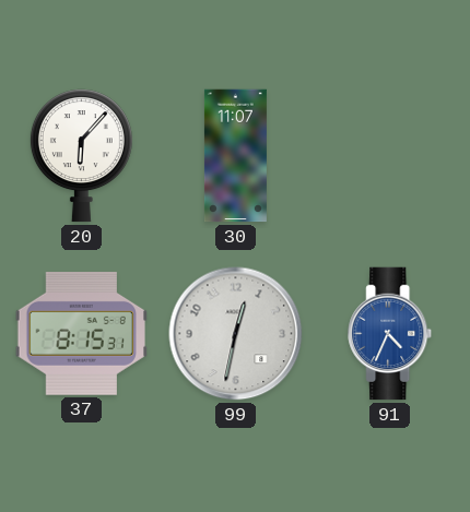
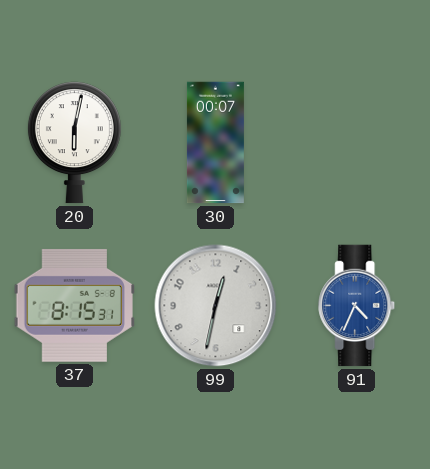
20: 6:07 -> 6:02 (74, 143)
30: 11:07 -> 00:07 (215, 143)
